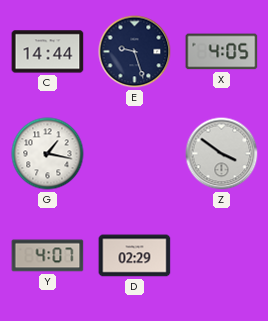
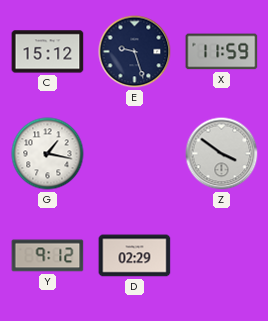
C: 14:44 -> 15:12 (48, 52)
X: 4:05 -> 11:59 (222, 52)
Y: 4:07 -> 9:12 (48, 256)
